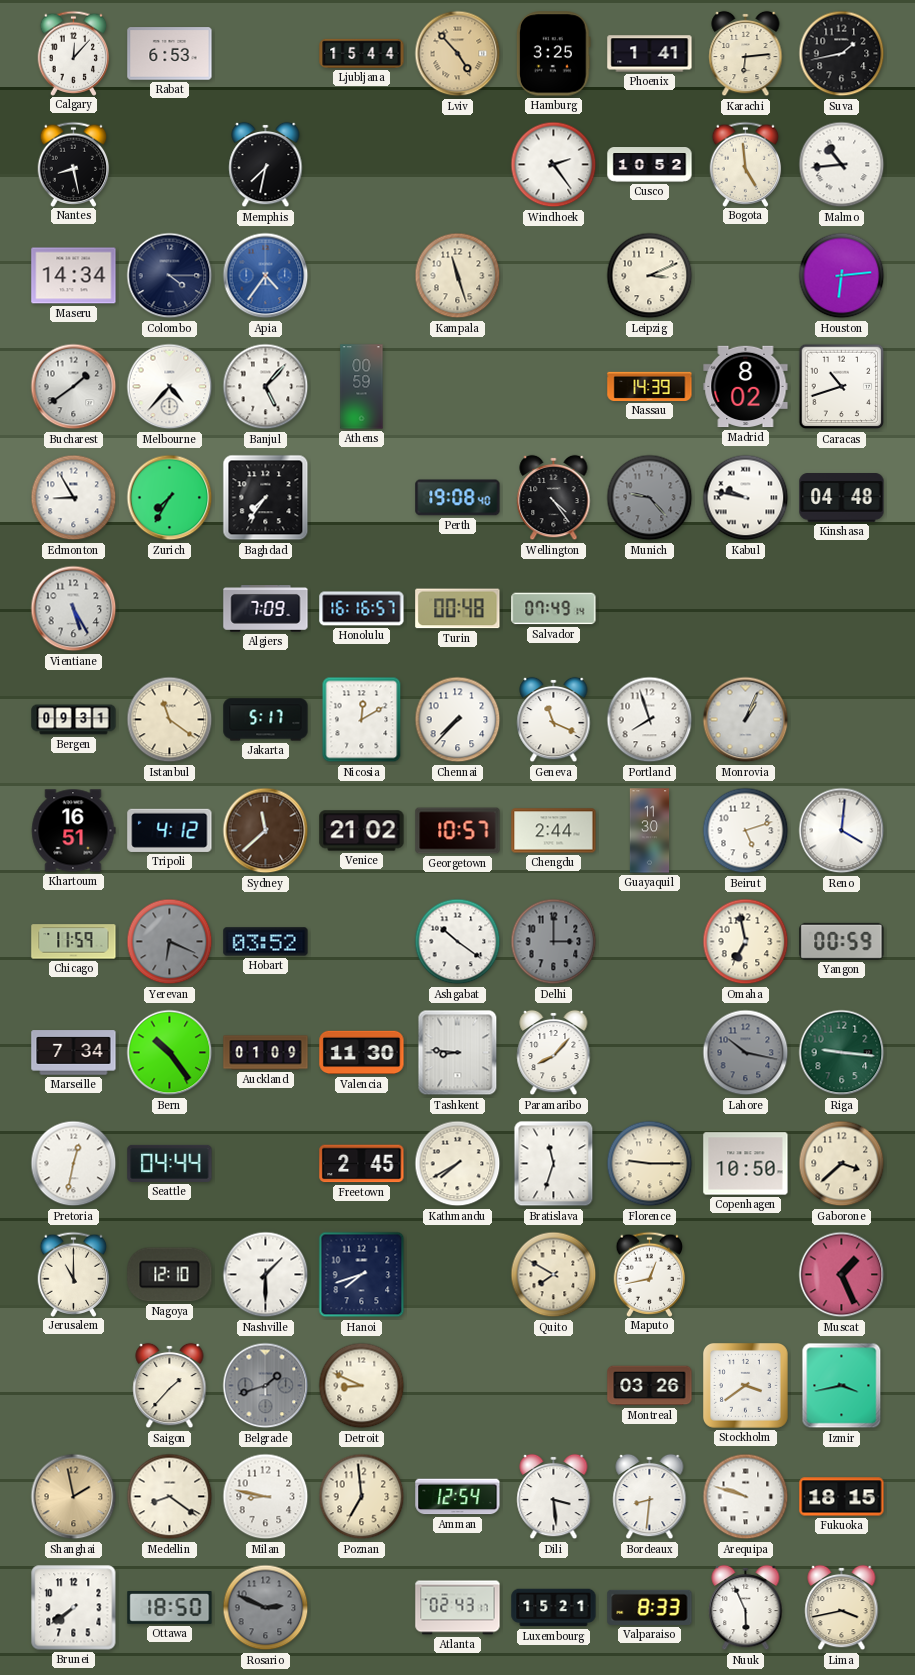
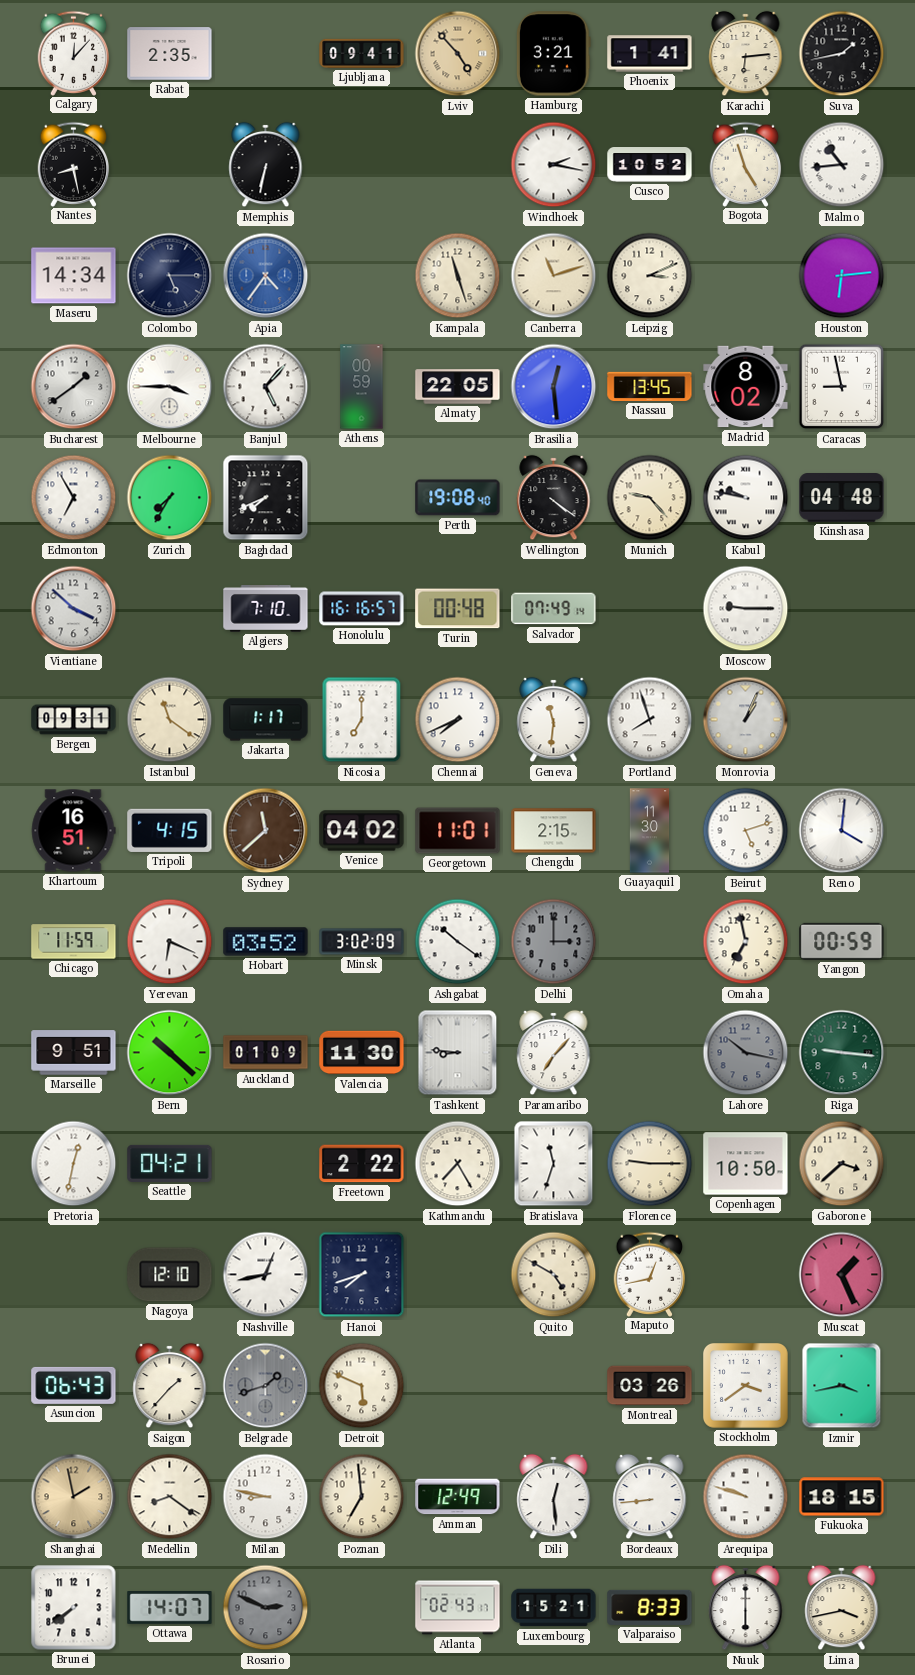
Rabat: 6:53 -> 2:35 (170, 54)
Ljubljana: 15:44 -> 09:41 (362, 53)
Hamburg: 3:25 -> 3:21 (554, 54)
Memphis: 7:32 -> 6:32 (266, 165)
Windhoek: 2:24 -> 2:17 (554, 165)
Bogota: 4:59 -> 4:57 (746, 164)
Colombo: 4:15 -> 5:15 (170, 276)
Canberra: none -> 11:12 (554, 276)
Melbourne: 4:37 -> 3:45 (170, 387)
Almaty: none -> 22:05 (458, 387)
Brasilia: none -> 12:29 (554, 387)
Nassau: 14:39 -> 13:45 (650, 386)
Caracas: 10:42 -> 8:58 (842, 387)
Edmonton: 8:55 -> 6:55 (74, 498)
Baghdad: 7:36 -> 7:41 (266, 498)
Wellington: 4:24 -> 4:21 (554, 498)
Munich dial: grey -> cream (650, 498)
Vientiane: 5:25 -> 3:52 (74, 609)
Algiers: 7:09 -> 7:10 (266, 609)
Moscow: none -> 9:15 (746, 609)
Jakarta: 5:17 -> 1:17 (266, 720)
Nicosia: 12:10 -> 7:00 (362, 720)
Chennai: 7:37 -> 7:41 (458, 720)
Geneva: 11:19 -> 11:31 (554, 720)
Tripoli: 4:12 -> 4:15 (170, 830)
Venice: 21:02 -> 04:02 (362, 831)
Georgetown: 10:57 -> 11:01 (458, 831)
Chengdu: 2:44 -> 2:15 (554, 831)
Yerevan dial: grey -> white (170, 942)
Minsk: none -> 3:02 (362, 942)
Marseille: 7:34 -> 9:51 (74, 1053)
Bern: 10:24 -> 10:22 (170, 1053)
Paramaribo: 8:07 -> 7:07 (554, 1053)
Seattle: 04:44 -> 04:21 (170, 1163)
Freetown: 2:45 -> 2:22 (362, 1164)
Kathmandu: 7:40 -> 7:25 (458, 1164)
Jerusalem: 11:00 -> none (74, 1274)
Nashville: 1:30 -> 12:43 (266, 1275)
Quito: 7:50 -> 4:50 (554, 1275)
Asuncion: none -> 06:43 (74, 1385)
Detroit: 8:49 -> 5:49 (362, 1386)
Amman: 12:54 -> 12:49 (458, 1497)
Dili: 3:29 -> 12:29 (554, 1497)
Bordeaux: 8:31 -> 8:44 (650, 1497)
Ottawa: 18:50 -> 14:07 (170, 1608)
Nuuk: 5:56 -> 6:00 (746, 1608)
